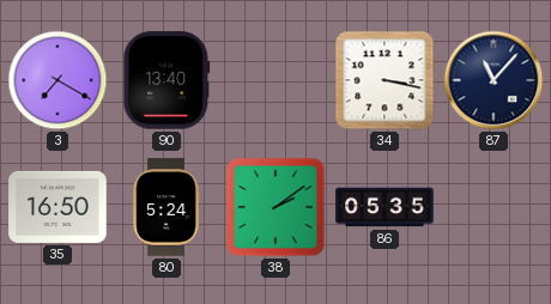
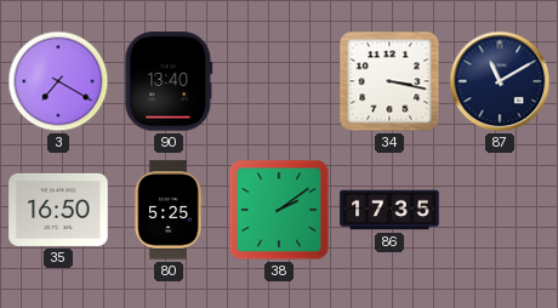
87: 11:07 -> 11:10 (500, 81)
80: 5:24 -> 5:25 (169, 210)
86: 05:35 -> 17:35 (389, 210)
